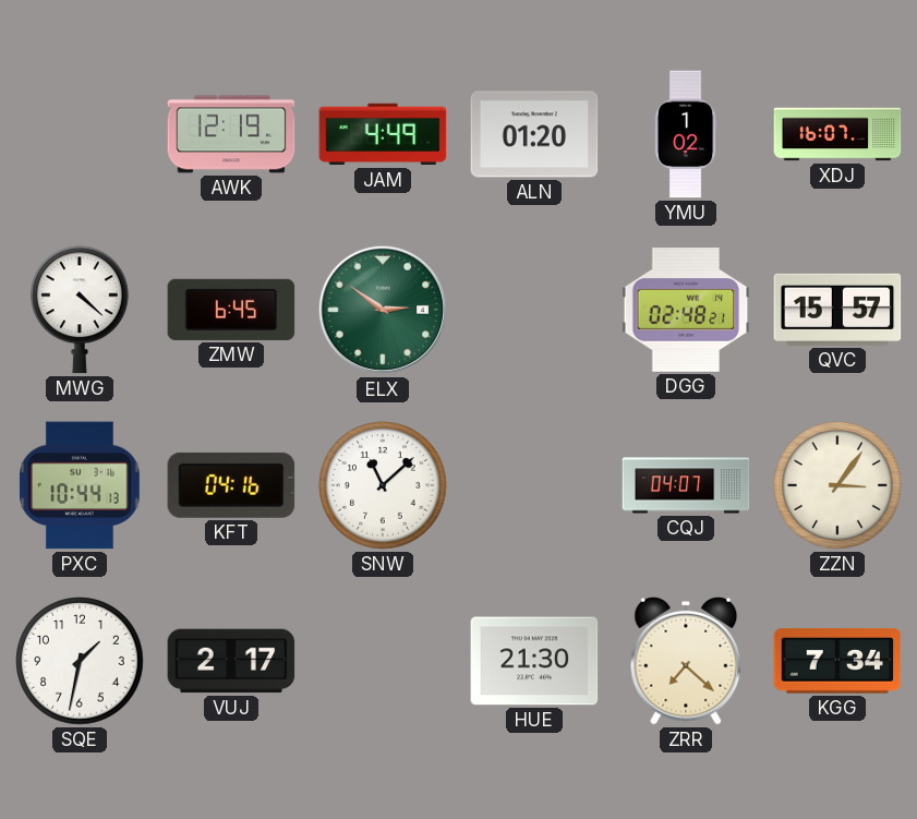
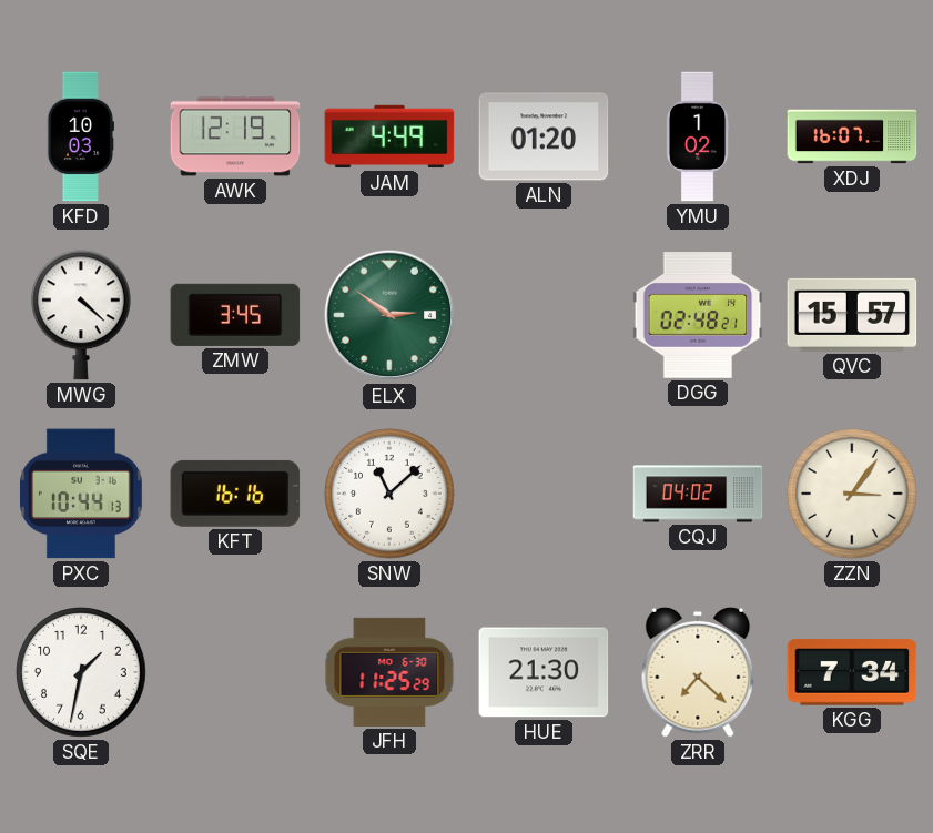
KFD: none -> 10:03 (81, 136)
ZMW: 6:45 -> 3:45 (235, 315)
KFT: 04:16 -> 16:16 (235, 494)
CQJ: 04:07 -> 04:02 (698, 494)
VUJ: 2:17 -> none (231, 661)
JFH: none -> 11:25 (389, 672)
